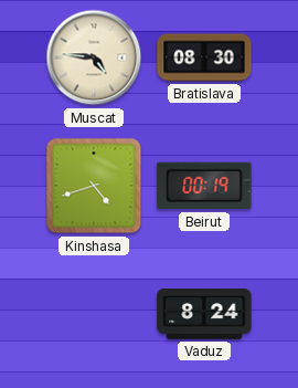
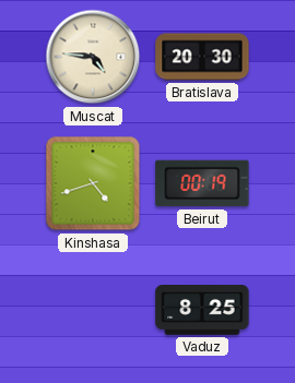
Bratislava: 08:30 -> 20:30 (202, 57)
Vaduz: 8:24 -> 8:25 (202, 311)
